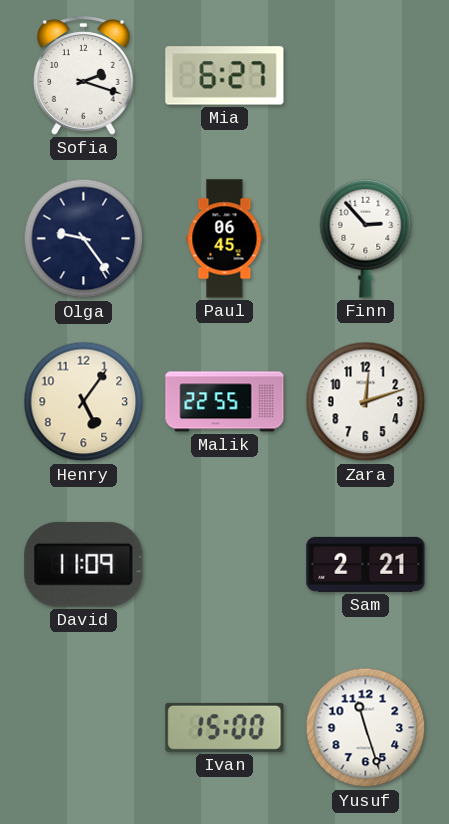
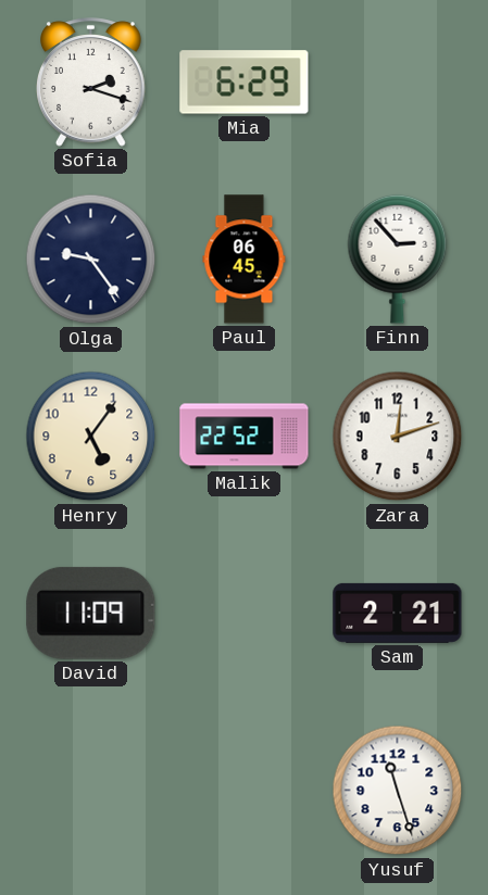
Mia: 6:27 -> 6:29 (245, 83)
Malik: 22:55 -> 22:52 (245, 437)
Ivan: 15:00 -> none (225, 727)
